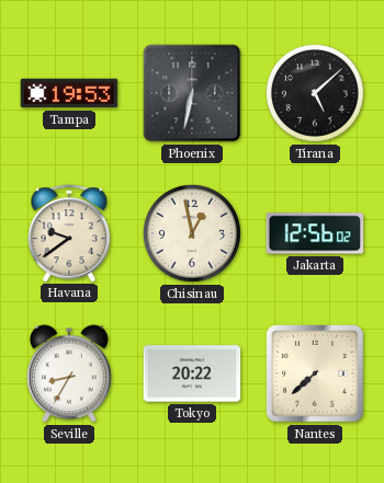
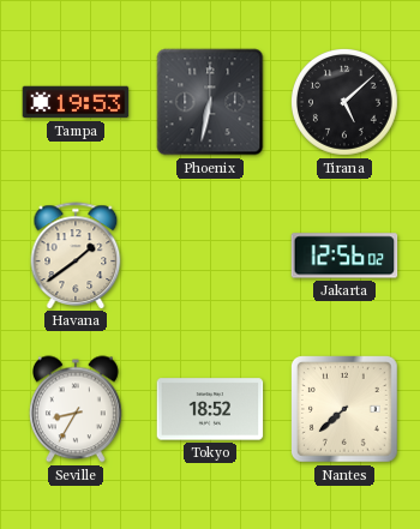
Havana: 9:39 -> 1:39 (76, 256)
Chisinau: 12:58 -> none (192, 233)
Tokyo: 20:22 -> 18:52 (210, 409)
